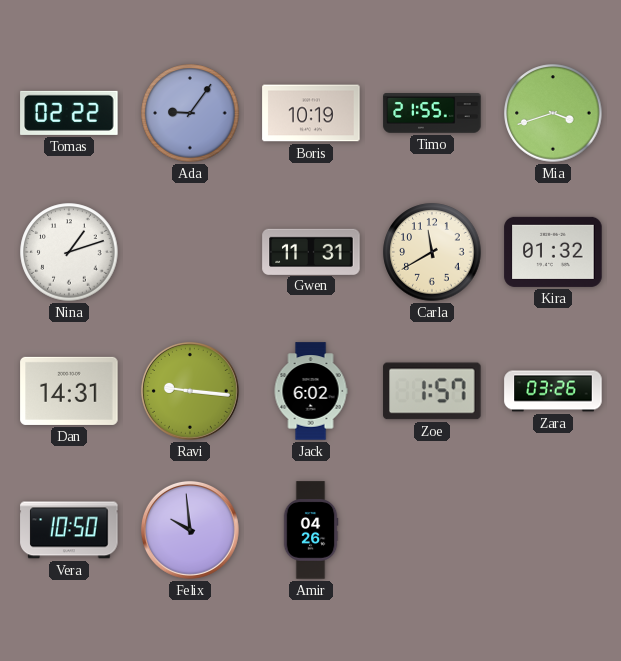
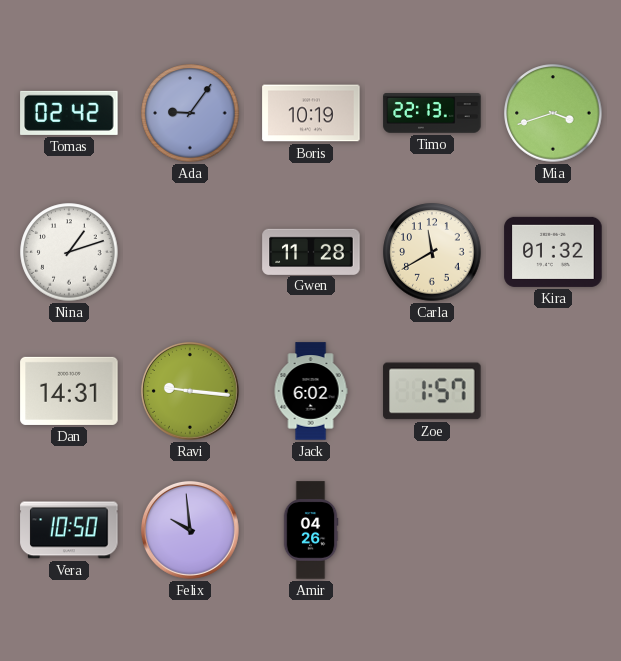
Tomas: 02:22 -> 02:42 (69, 113)
Timo: 21:55 -> 22:13 (432, 113)
Gwen: 11:31 -> 11:28 (311, 251)
Zara: 03:26 -> none (553, 391)
